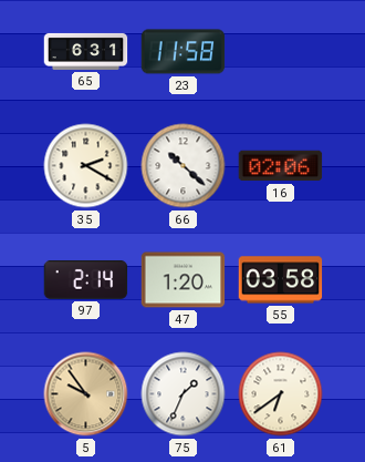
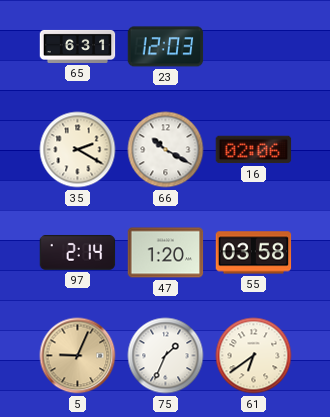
23: 11:58 -> 12:03 (166, 47)
66: 10:22 -> 10:20 (166, 150)
5: 9:54 -> 9:04 (78, 356)
